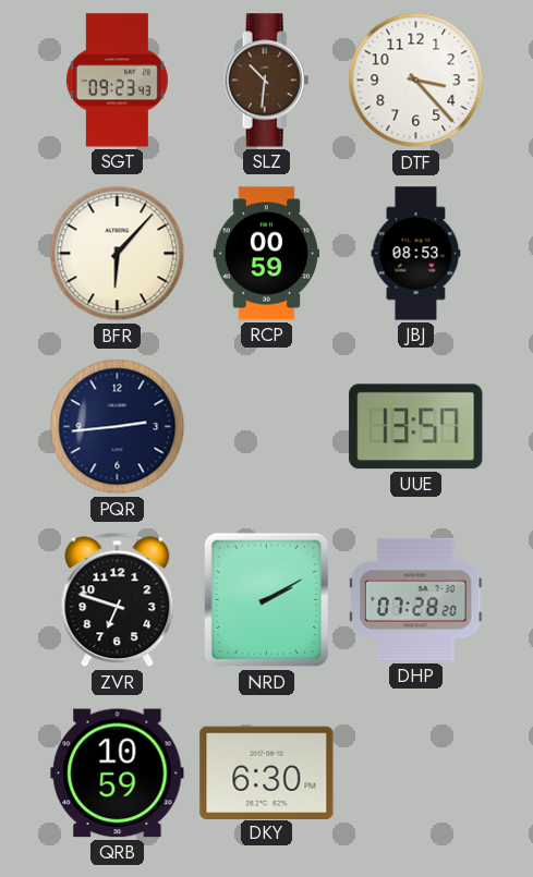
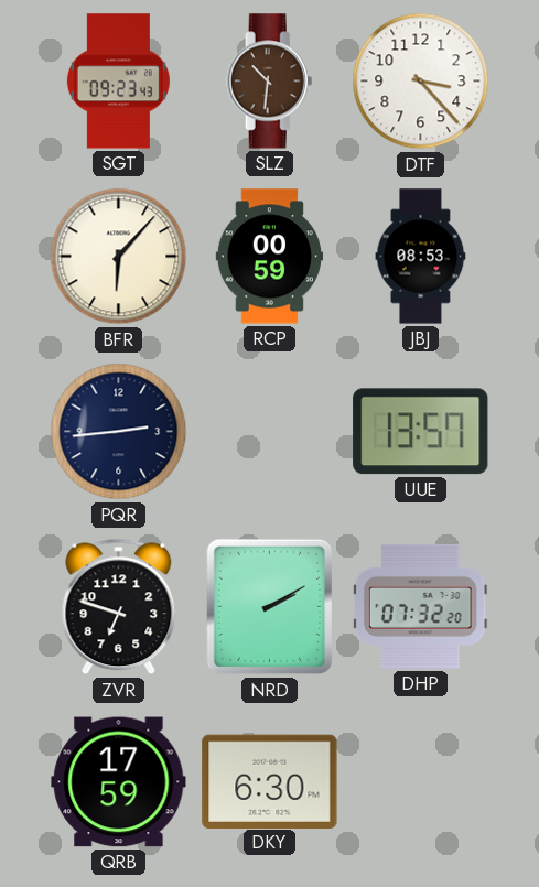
DHP: 07:28 -> 07:32 (420, 606)
QRB: 10:59 -> 17:59 (119, 782)
